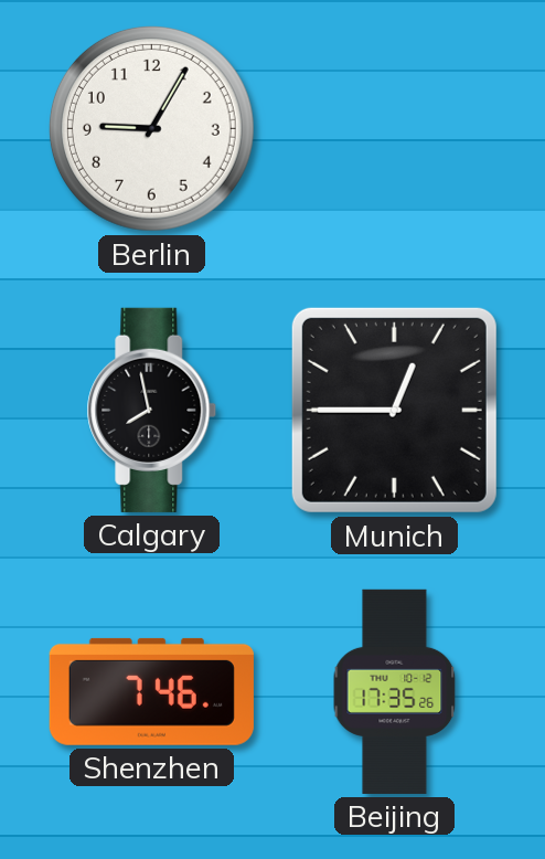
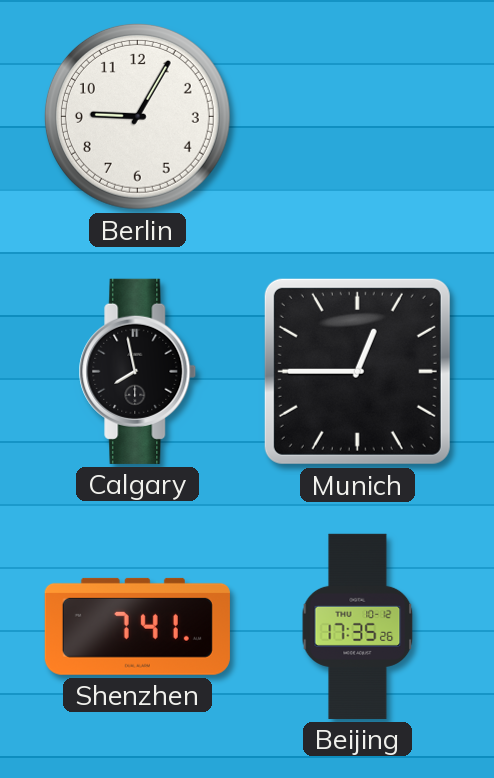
Shenzhen: 7:46 -> 7:41 (137, 626)
